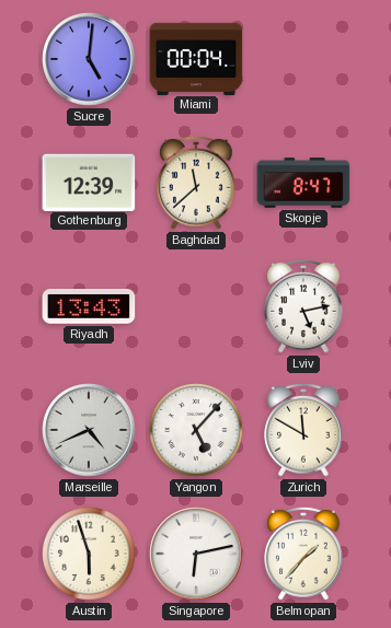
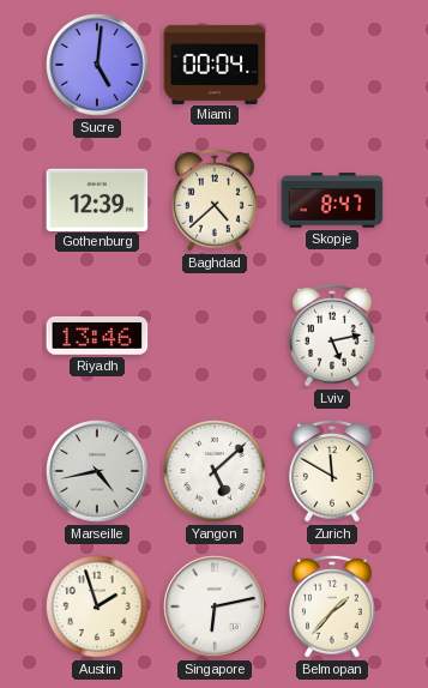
Baghdad: 11:38 -> 4:38 (215, 200)
Riyadh: 13:43 -> 13:46 (97, 337)
Marseille: 4:41 -> 4:43 (97, 471)
Yangon: 5:07 -> 5:08 (215, 471)
Austin: 5:57 -> 1:57 (97, 606)
